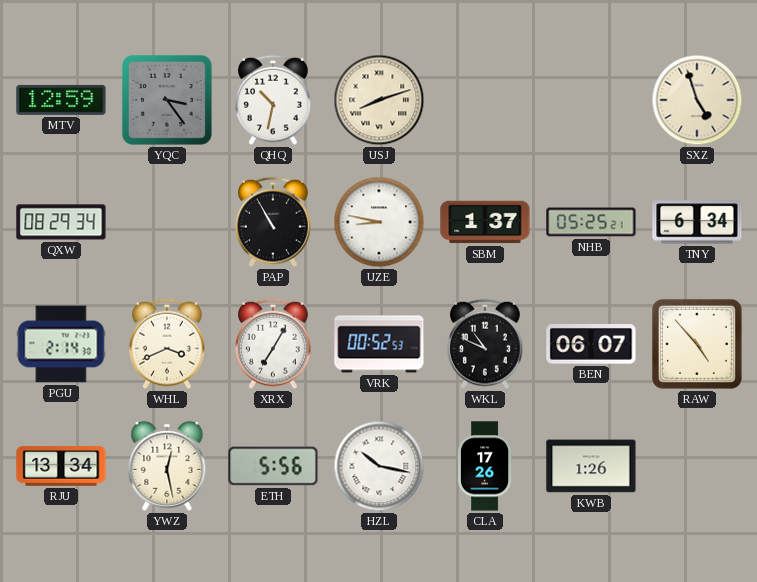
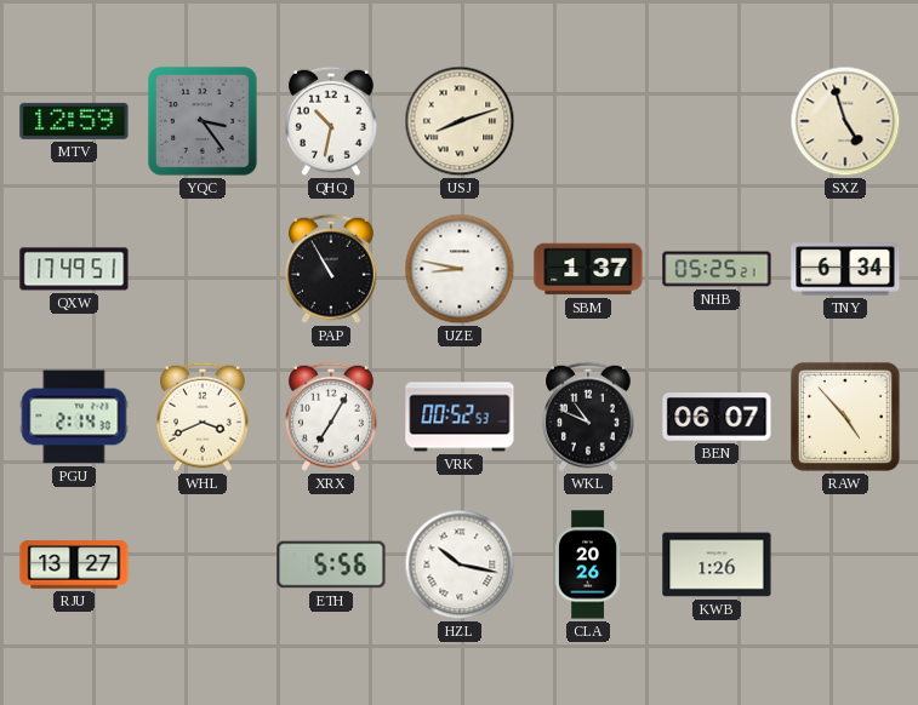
QXW: 08:29 -> 17:49 (74, 269)
RJU: 13:34 -> 13:27 (74, 564)
YWZ: 12:28 -> none (167, 466)
CLA: 17:26 -> 20:26 (588, 564)
